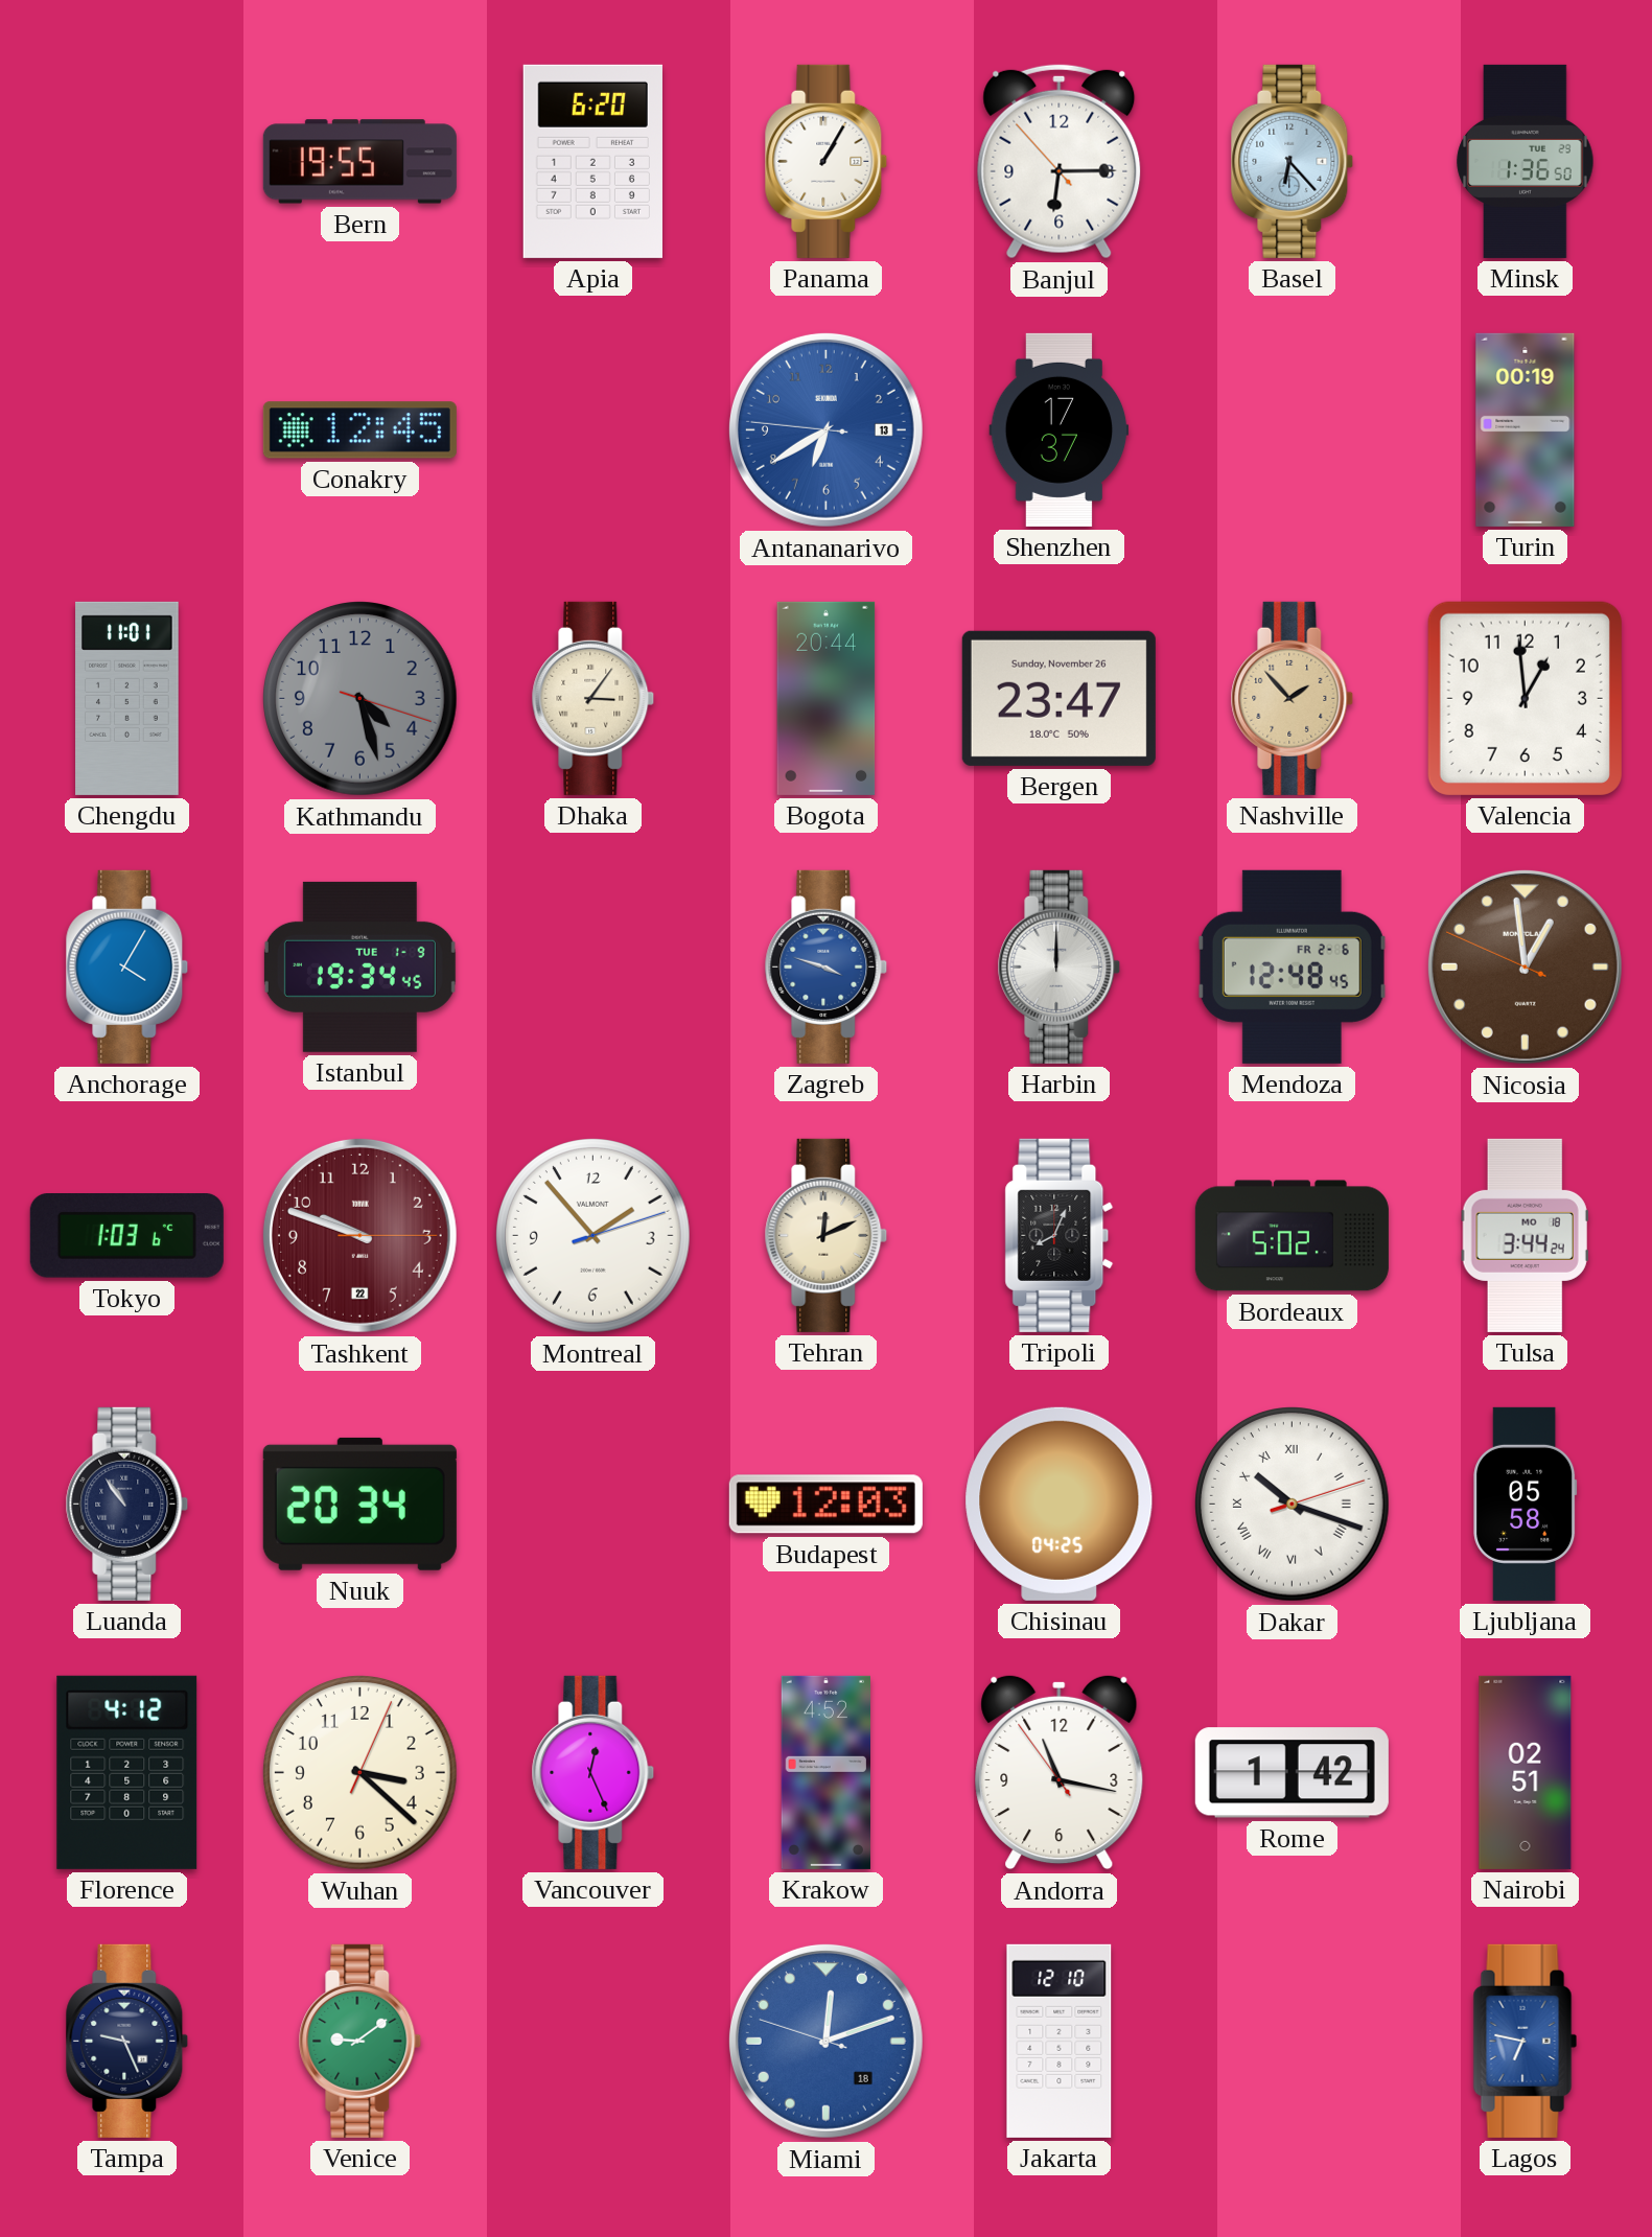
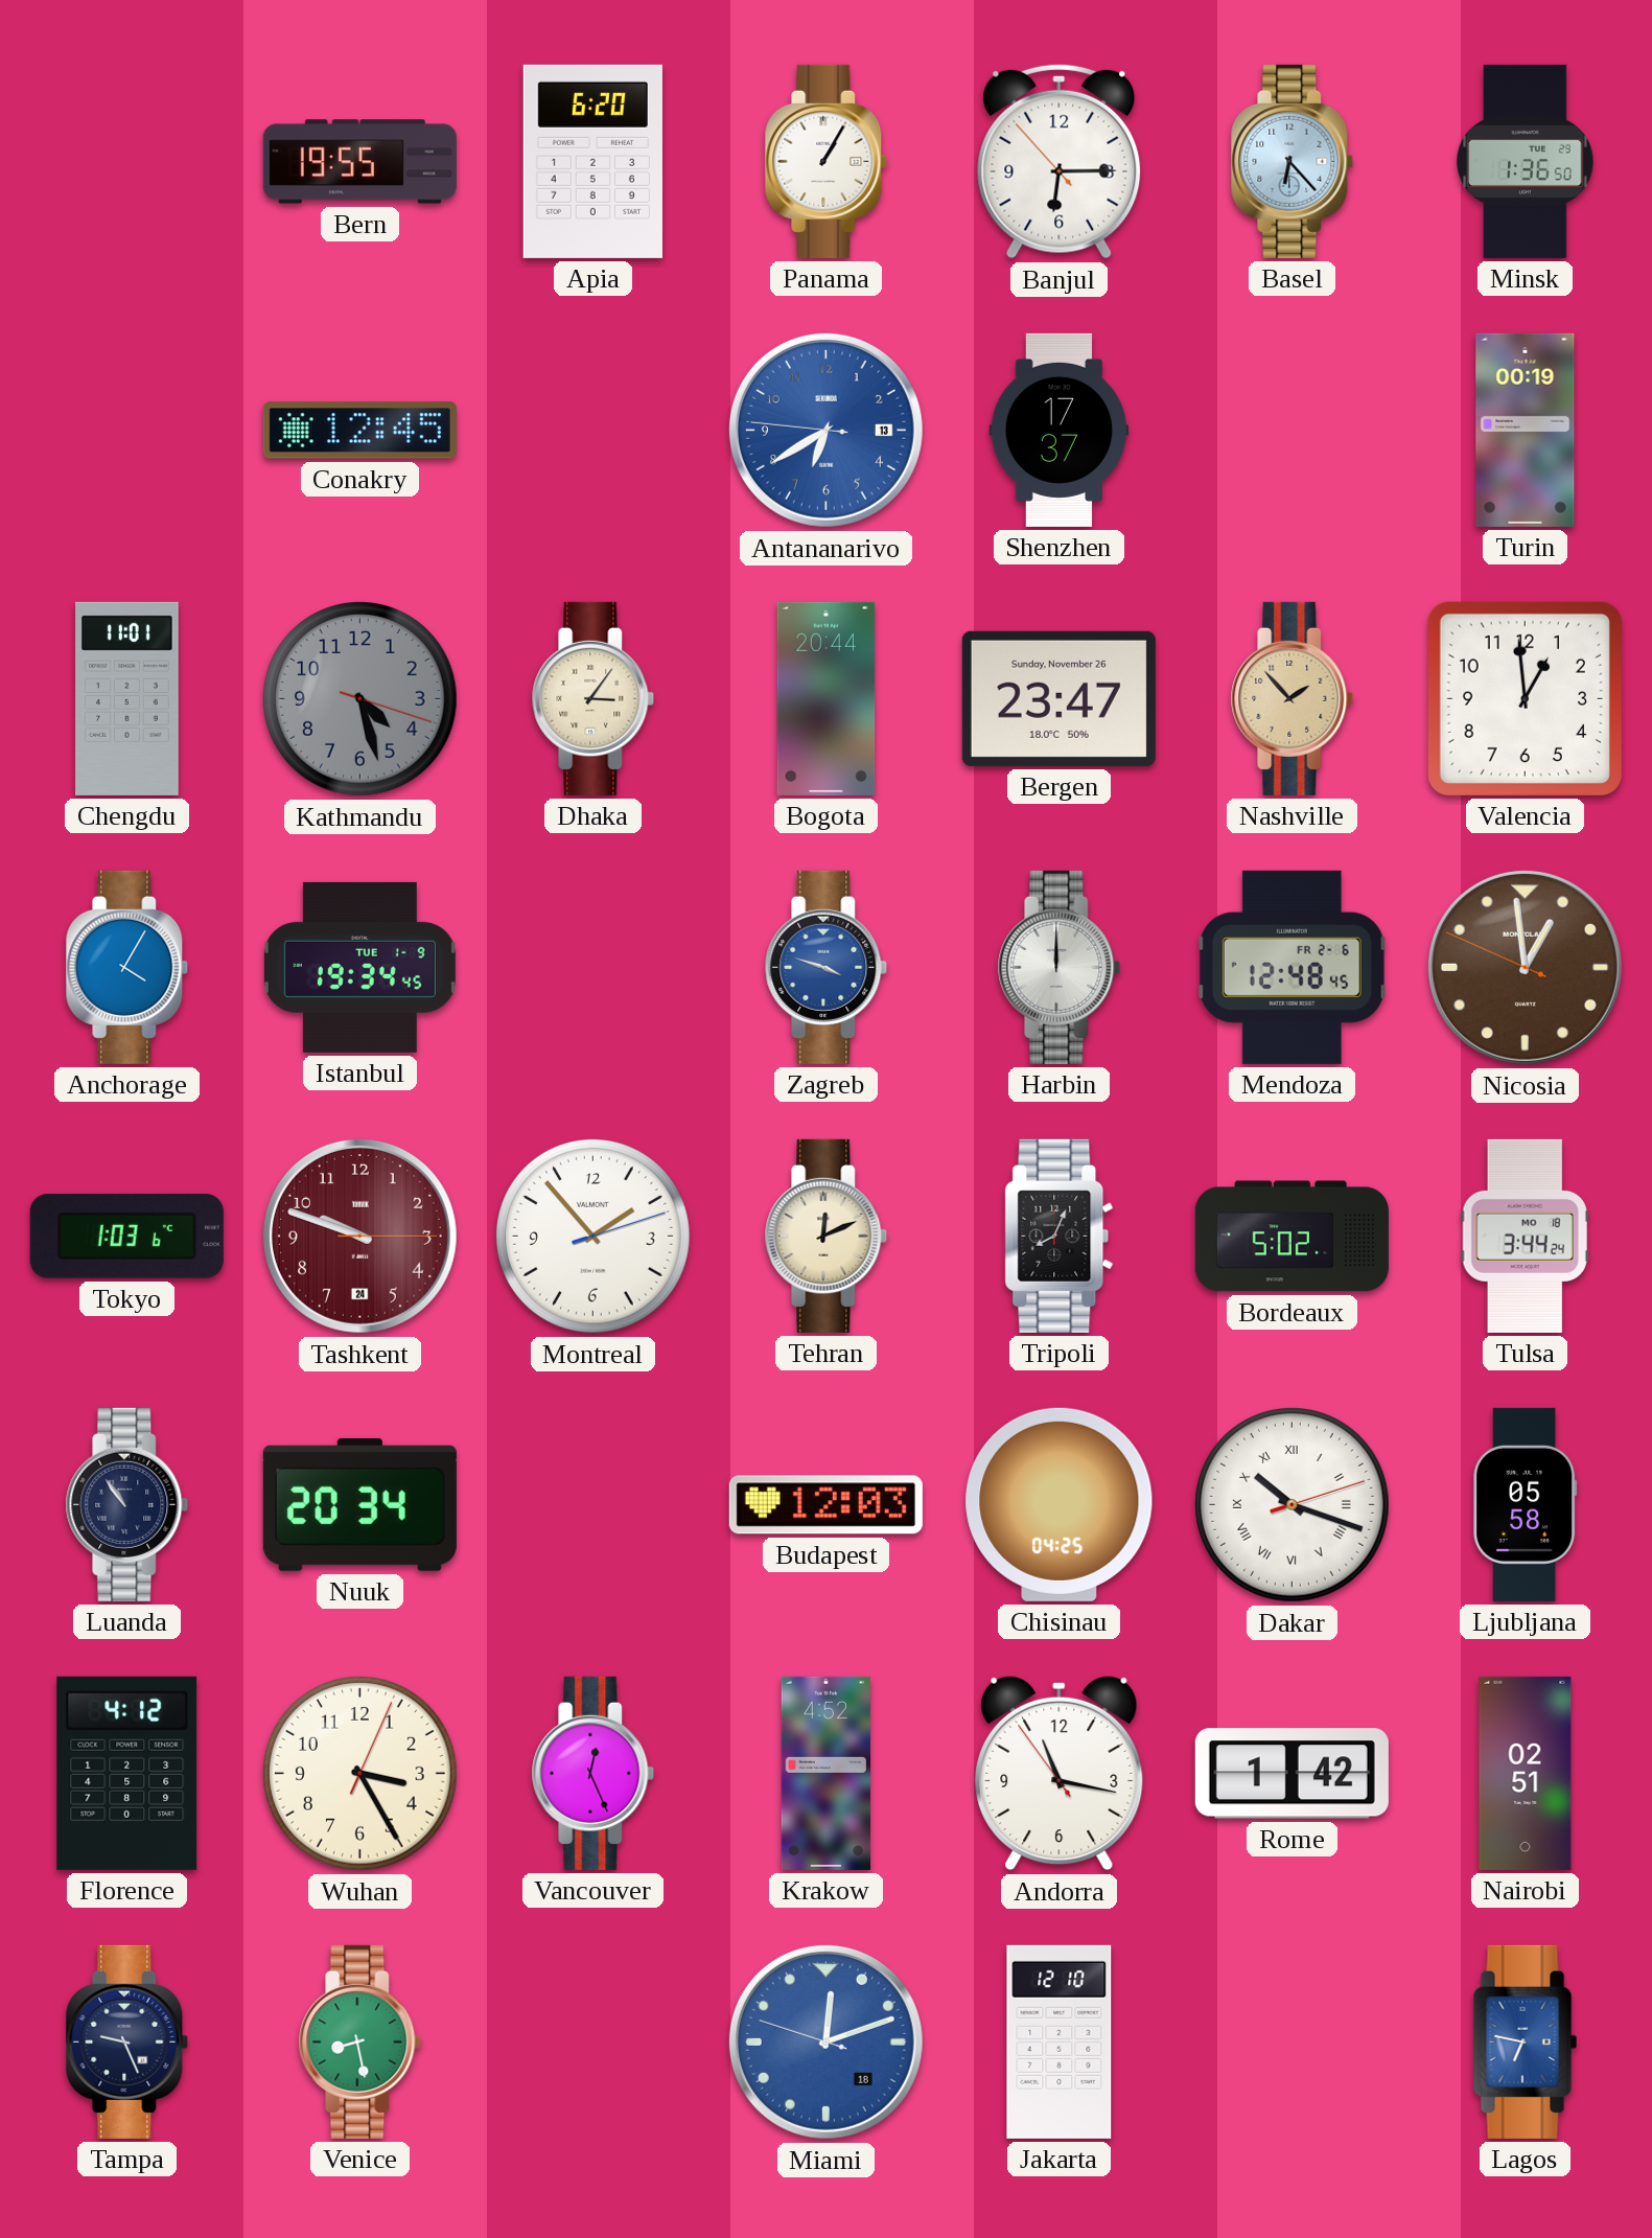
Tashkent date: 22 -> 24 (359, 1236)
Wuhan: 3:22 -> 3:25 (360, 1774)
Venice: 9:09 -> 8:28 (360, 2041)
